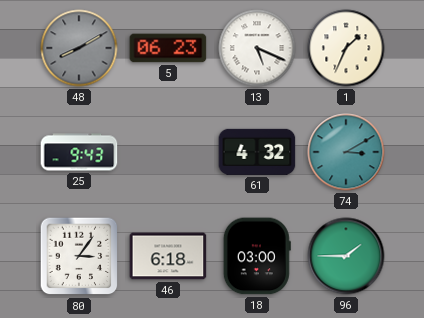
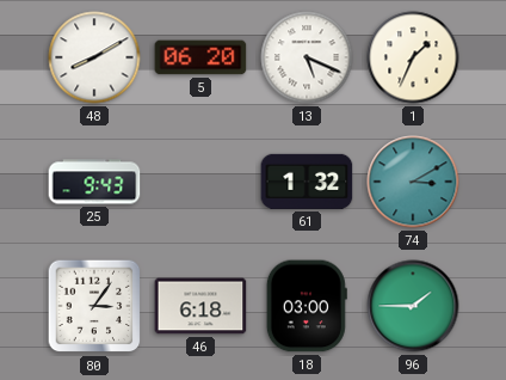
48 dial: grey -> white (94, 57)
5: 06:23 -> 06:20 (200, 57)
61: 4:32 -> 1:32 (307, 182)
